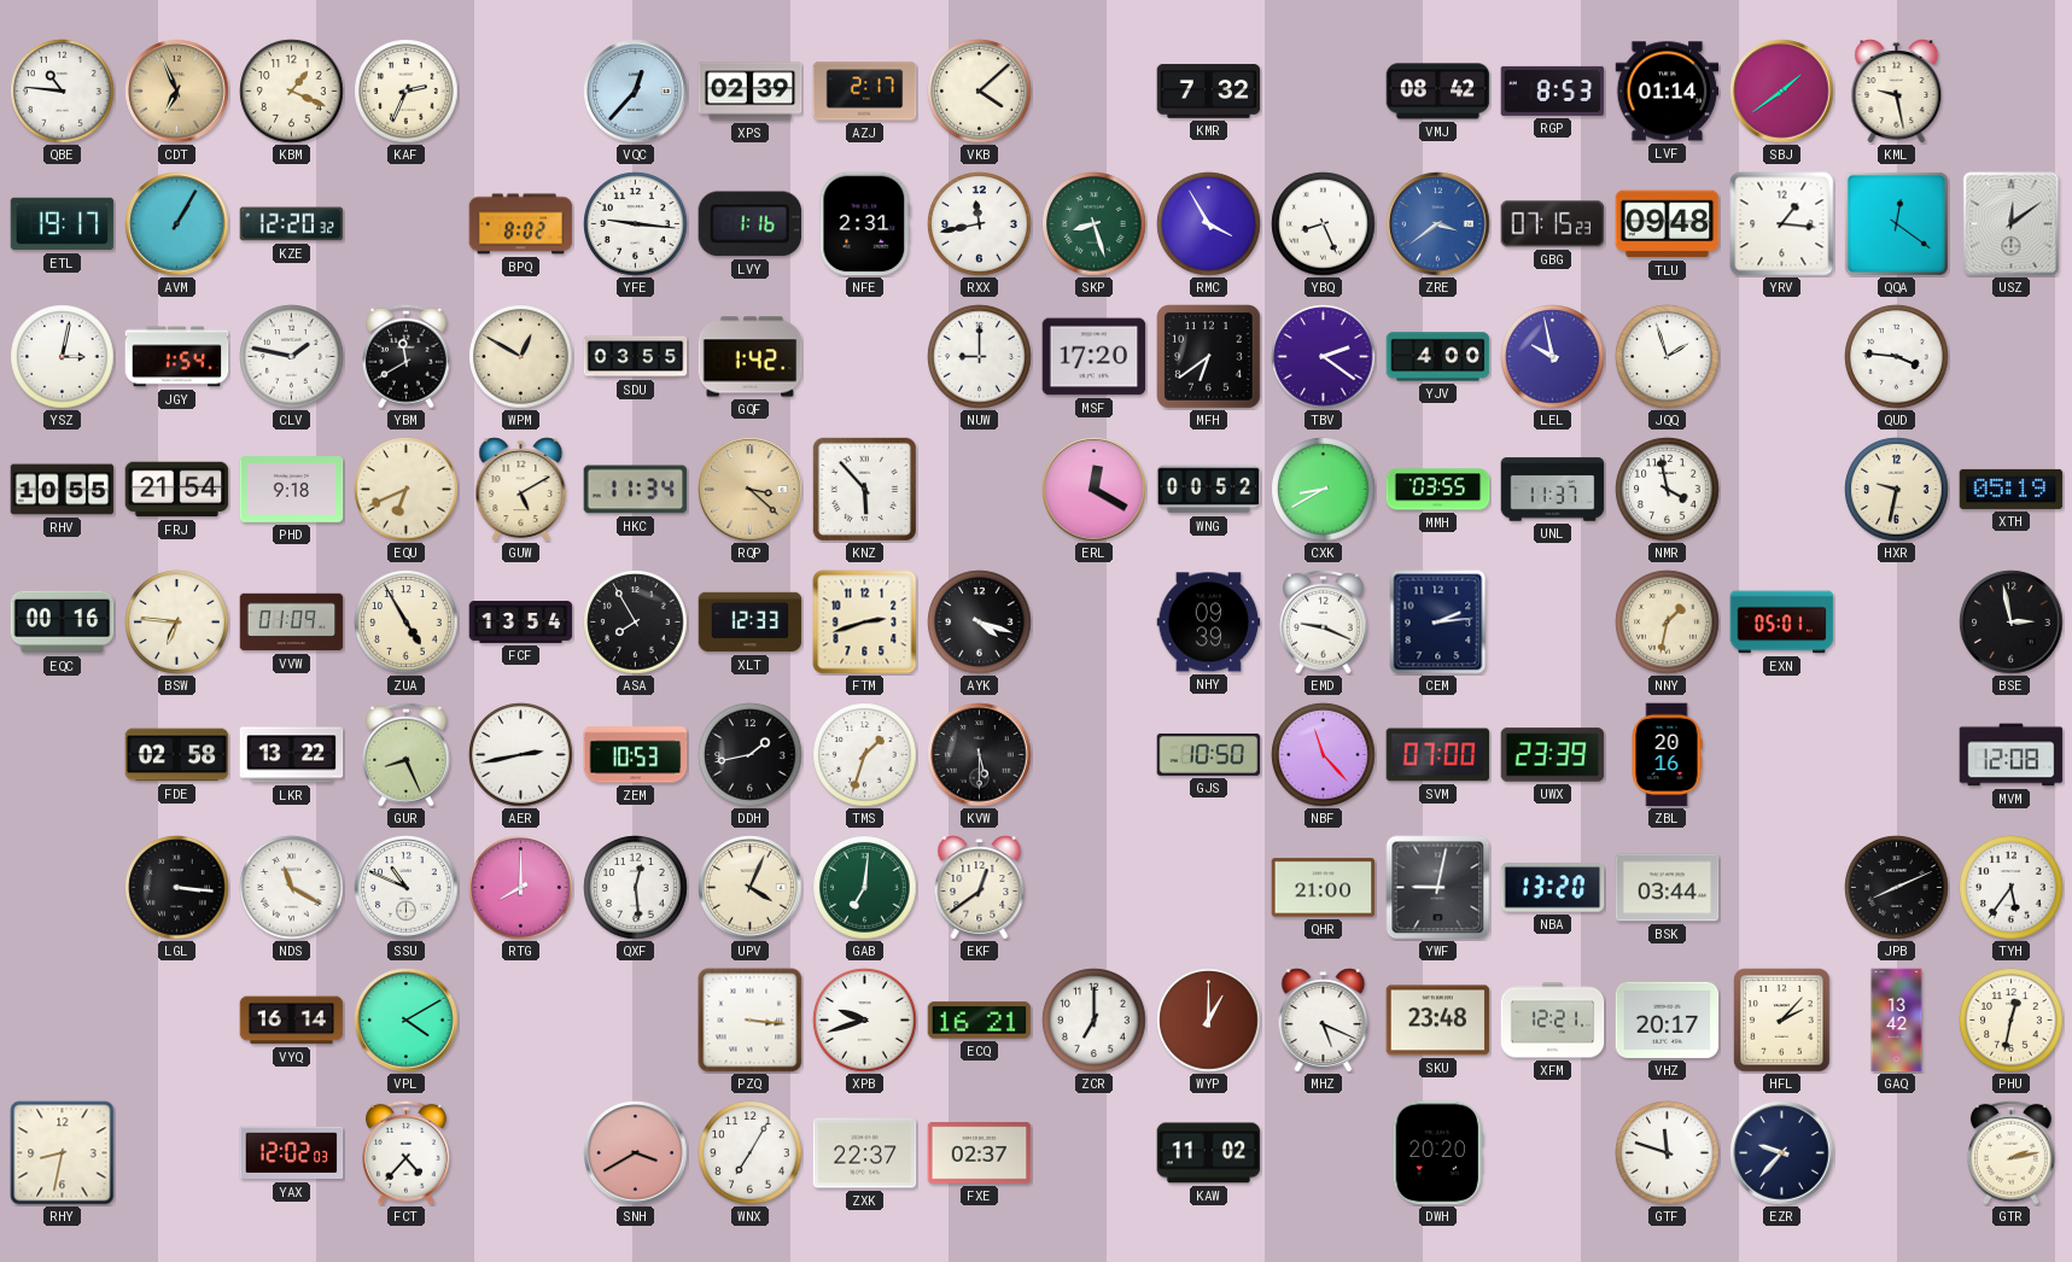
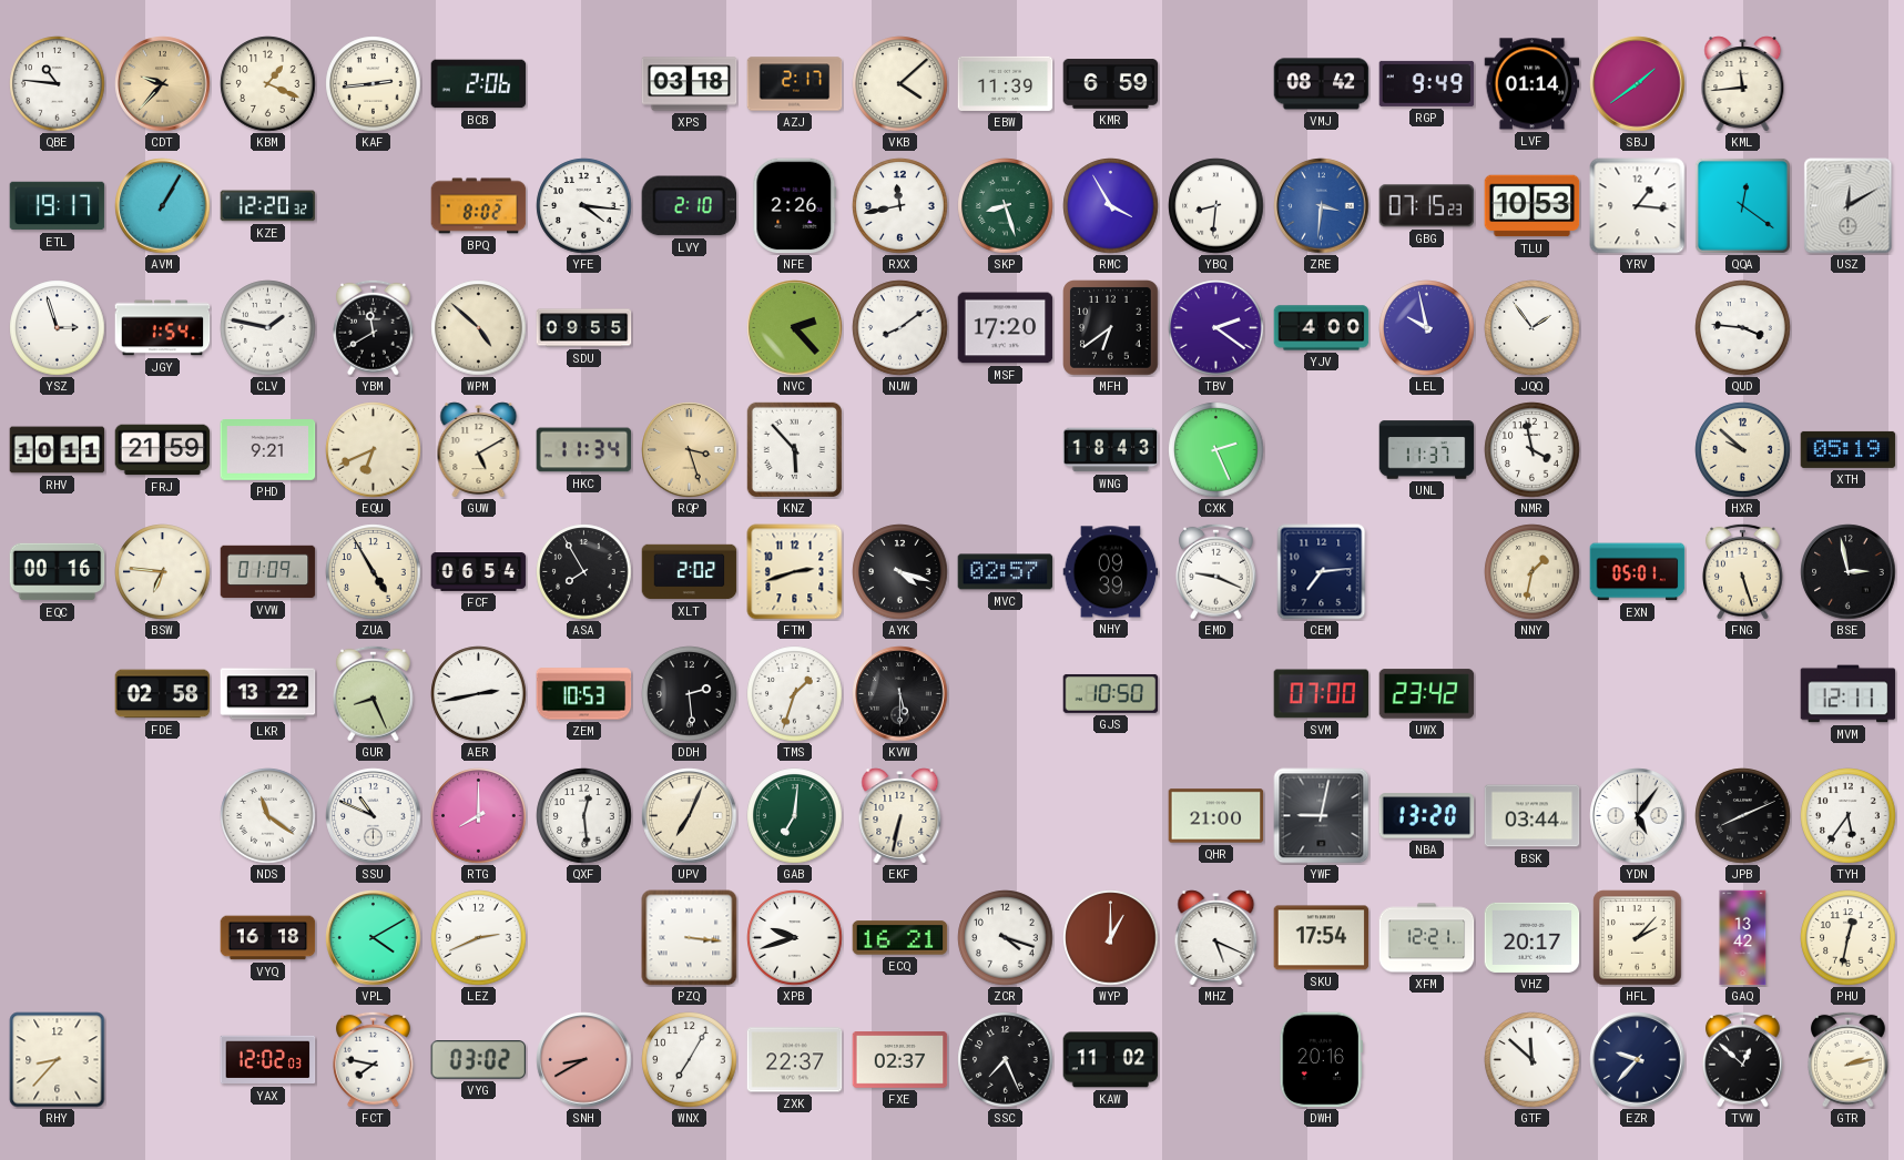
CDT: 6:56 -> 9:37 (163, 84)
KAF: 2:34 -> 2:44 (374, 84)
BCB: none -> 2:06 (479, 84)
VQC: 12:37 -> none (636, 92)
XPS: 02:39 -> 03:18 (690, 84)
EBW: none -> 11:39 (1006, 83)
KMR: 7:32 -> 6:59 (1111, 84)
RGP: 8:53 -> 9:49 (1427, 83)
KML: 9:28 -> 11:44 (1743, 84)
YFE: 9:16 -> 4:16 (584, 206)
LVY: 1:16 -> 2:10 (690, 206)
NFE: 2:31 -> 2:26 (795, 206)
YBQ: 8:26 -> 8:31 (1216, 206)
ZRE: 3:39 -> 3:31 (1322, 206)
TLU: 09:48 -> 10:53 (1533, 206)
USZ: 12:09 -> 12:10 (1849, 206)
YSZ: 3:02 -> 2:57 (58, 328)
WPM: 12:50 -> 4:52 (479, 328)
SDU: 03:55 -> 09:55 (584, 328)
GQF: 1:42 -> none (751, 357)
NVC: none -> 2:23 (795, 328)
NUW: 9:00 -> 8:09 (900, 328)
JQQ: 1:57 -> 1:54 (1533, 328)
RHV: 10:55 -> 10:11 (58, 450)
FRJ: 21:54 -> 21:59 (163, 450)
PHD: 9:18 -> 9:21 (268, 450)
RQP: 3:22 -> 3:27 (690, 450)
ERL: 12:20 -> none (1095, 490)
WNG: 00:52 -> 18:43 (1111, 450)
CXK: 8:40 -> 2:26 (1216, 450)
MMH: 03:55 -> none (1438, 490)
HXR: 9:32 -> 9:52 (1743, 450)
FCF: 13:54 -> 06:54 (479, 572)
XLT: 12:33 -> 2:02 (690, 572)
MVC: none -> 02:57 (1006, 572)
CEM: 2:14 -> 7:14 (1322, 572)
FNG: none -> 5:27 (1743, 571)
DDH: 1:43 -> 2:29 (690, 694)
NBF: 11:23 -> none (1324, 755)
UWX: 23:39 -> 23:42 (1427, 694)
ZBL: 20:16 -> none (1667, 755)
MVM: 12:08 -> 12:11 (1849, 694)
LGL: 3:16 -> none (177, 888)
NDS: 11:20 -> 11:21 (268, 816)
UPV: 4:04 -> 7:04 (690, 816)
EKF: 12:39 -> 6:32 (900, 816)
YDN: none -> 5:06 (1638, 816)
VYQ: 16:14 -> 16:18 (268, 938)
LEZ: none -> 2:41 (479, 938)
ZCR: 7:00 -> 4:18 (1006, 938)
SKU: 23:48 -> 17:54 (1322, 938)
RHY: 8:32 -> 8:37 (58, 1060)
FCT: 4:37 -> 7:47 (374, 1059)
VYG: none -> 03:02 (479, 1060)
SNH: 3:40 -> 8:40 (584, 1060)
SSC: none -> 7:26 (1006, 1060)
DWH: 20:20 -> 20:16 (1321, 1060)
GTF: 11:48 -> 11:52 (1533, 1060)
TVW: none -> 12:52 (1743, 1059)
